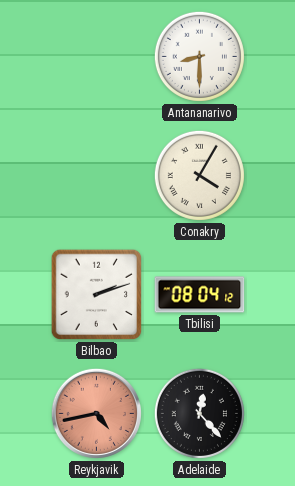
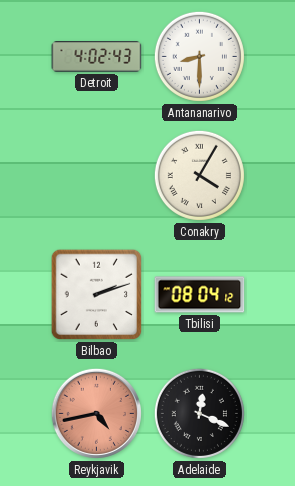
Detroit: none -> 4:02 (97, 57)
Adelaide: 12:23 -> 12:19 (199, 413)
